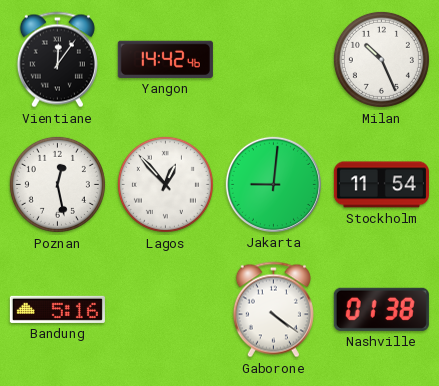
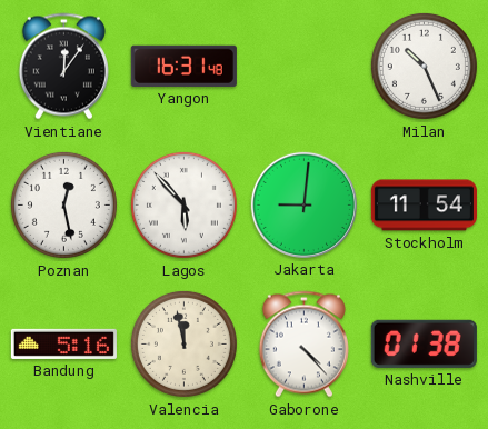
Yangon: 14:42 -> 16:31 (183, 66)
Lagos: 12:53 -> 5:53 (183, 204)
Valencia: none -> 11:58 (183, 343)
Gaborone: 4:21 -> 4:23 (303, 345)
